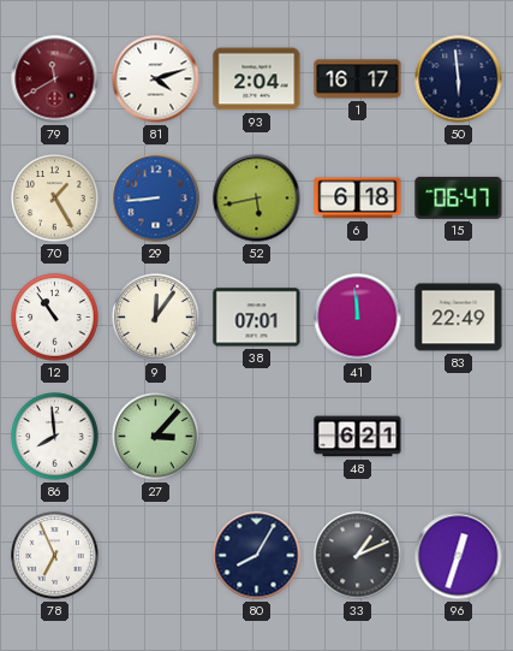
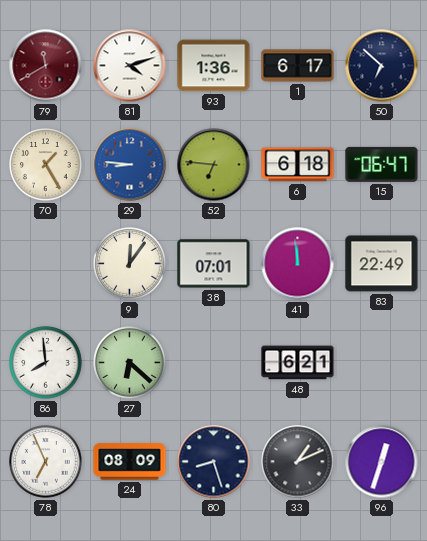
93: 2:04 -> 1:36 (214, 66)
1: 16:17 -> 6:17 (298, 66)
50: 5:59 -> 6:52 (382, 66)
29: 8:44 -> 8:46 (130, 165)
52: 5:43 -> 6:46 (214, 165)
12: 10:54 -> none (55, 318)
27: 3:07 -> 6:22 (130, 363)
24: none -> 08:09 (130, 462)
80: 8:05 -> 8:27 (214, 462)
